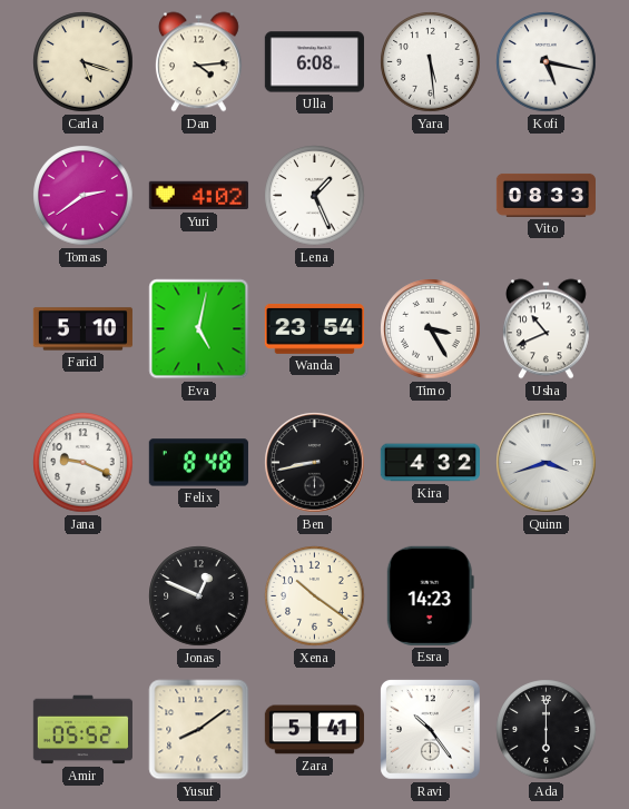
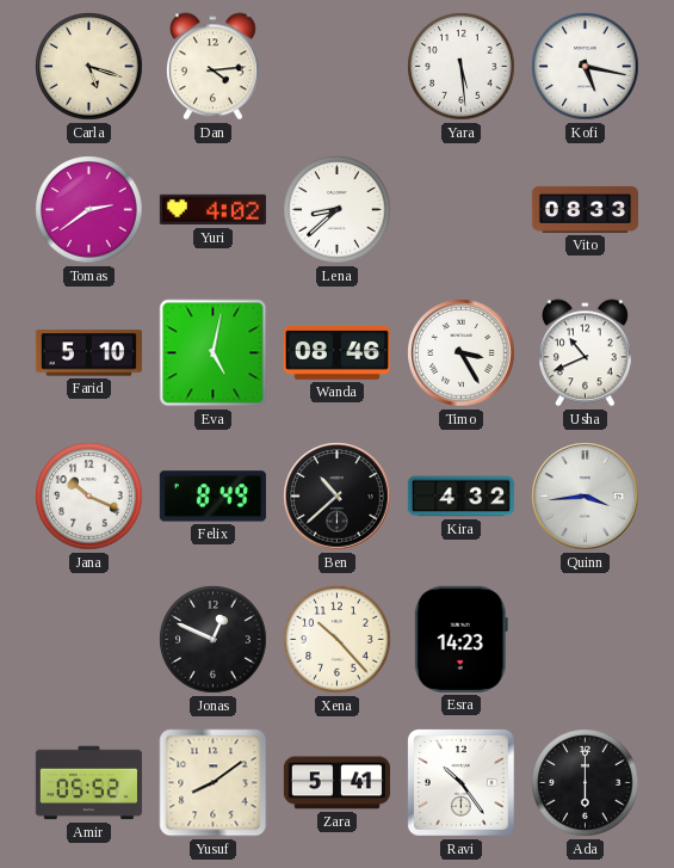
Ulla: 6:08 -> none (314, 62)
Lena: 1:26 -> 8:38 (338, 210)
Wanda: 23:54 -> 08:46 (336, 352)
Jana: 9:19 -> 10:19 (89, 497)
Felix: 8:48 -> 8:49 (212, 497)
Ben: 8:43 -> 10:38 (338, 497)
Quinn: 3:42 -> 3:44 (586, 497)
Xena: 10:21 -> 10:23 (338, 640)
